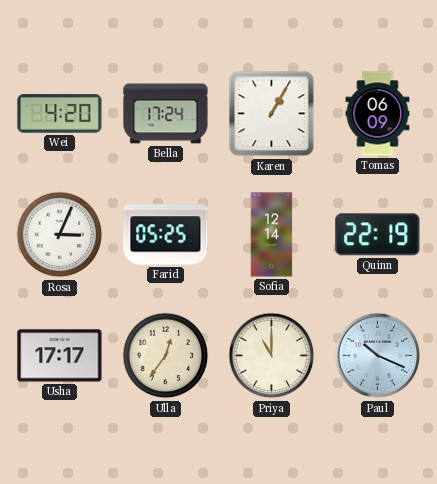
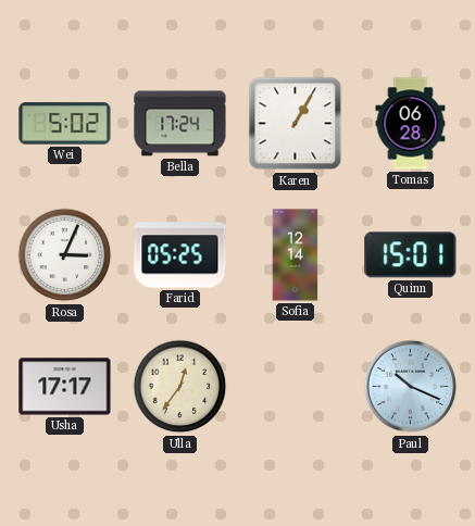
Wei: 4:20 -> 5:02 (65, 124)
Tomas: 06:09 -> 06:28 (411, 124)
Quinn: 22:19 -> 15:01 (411, 255)
Priya: 11:00 -> none (272, 356)
